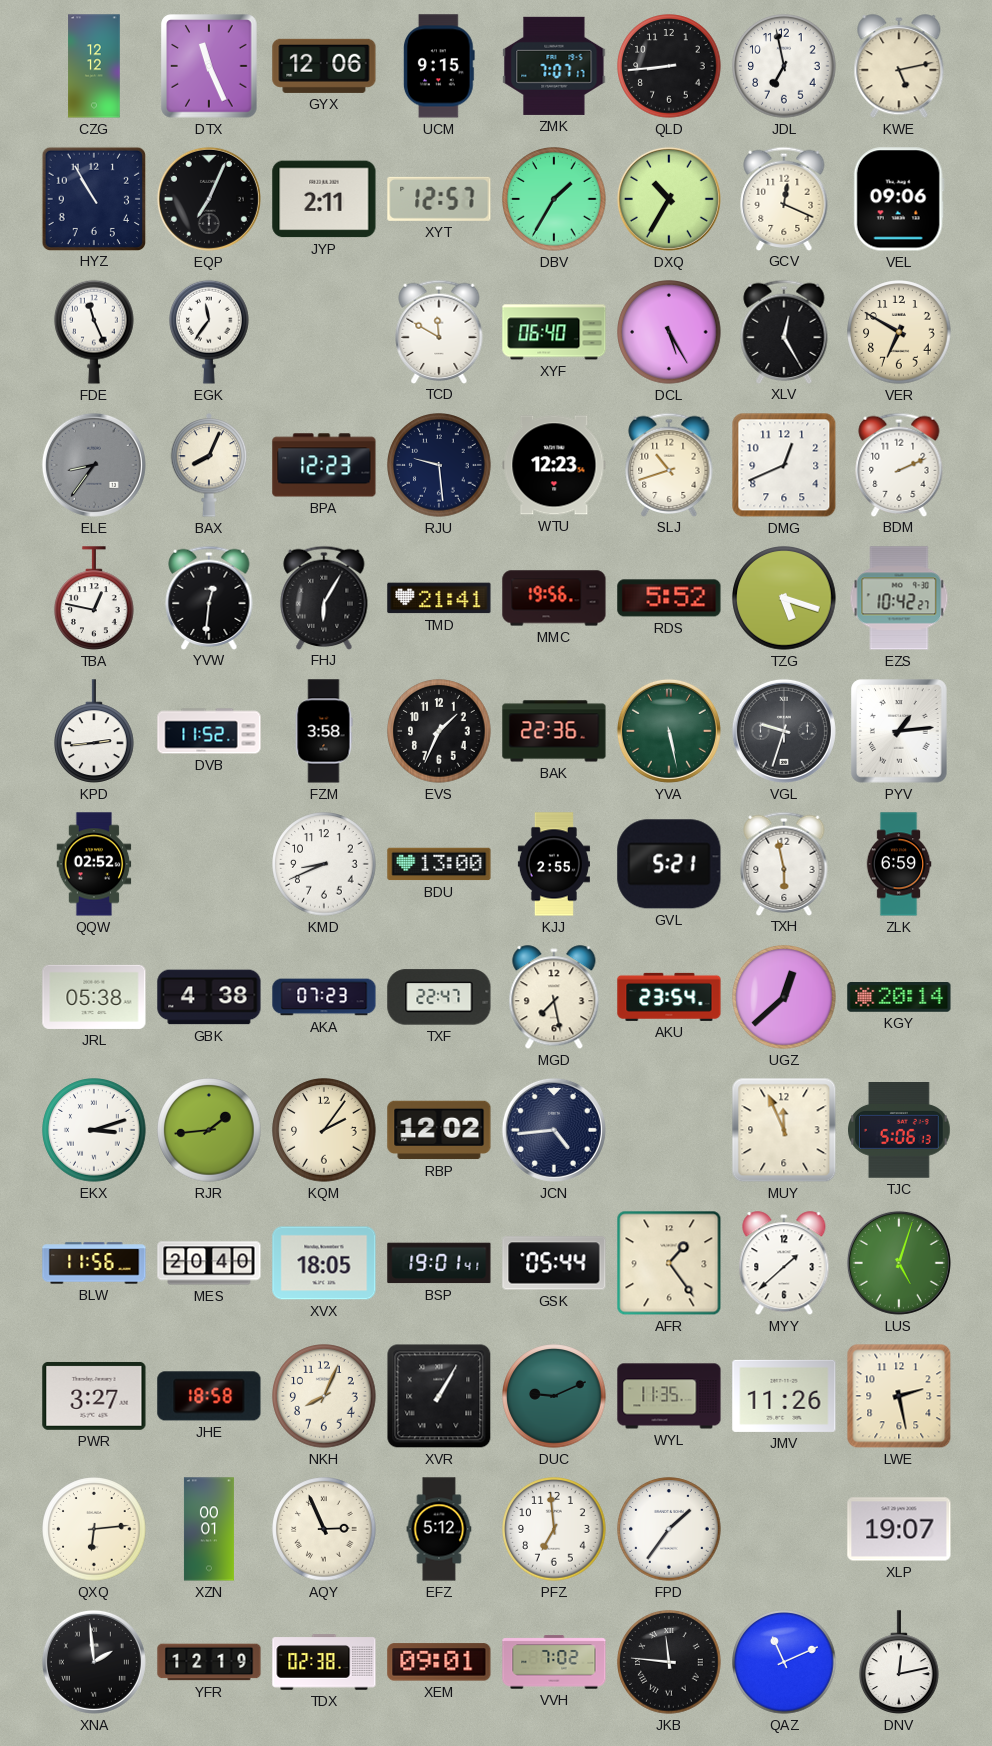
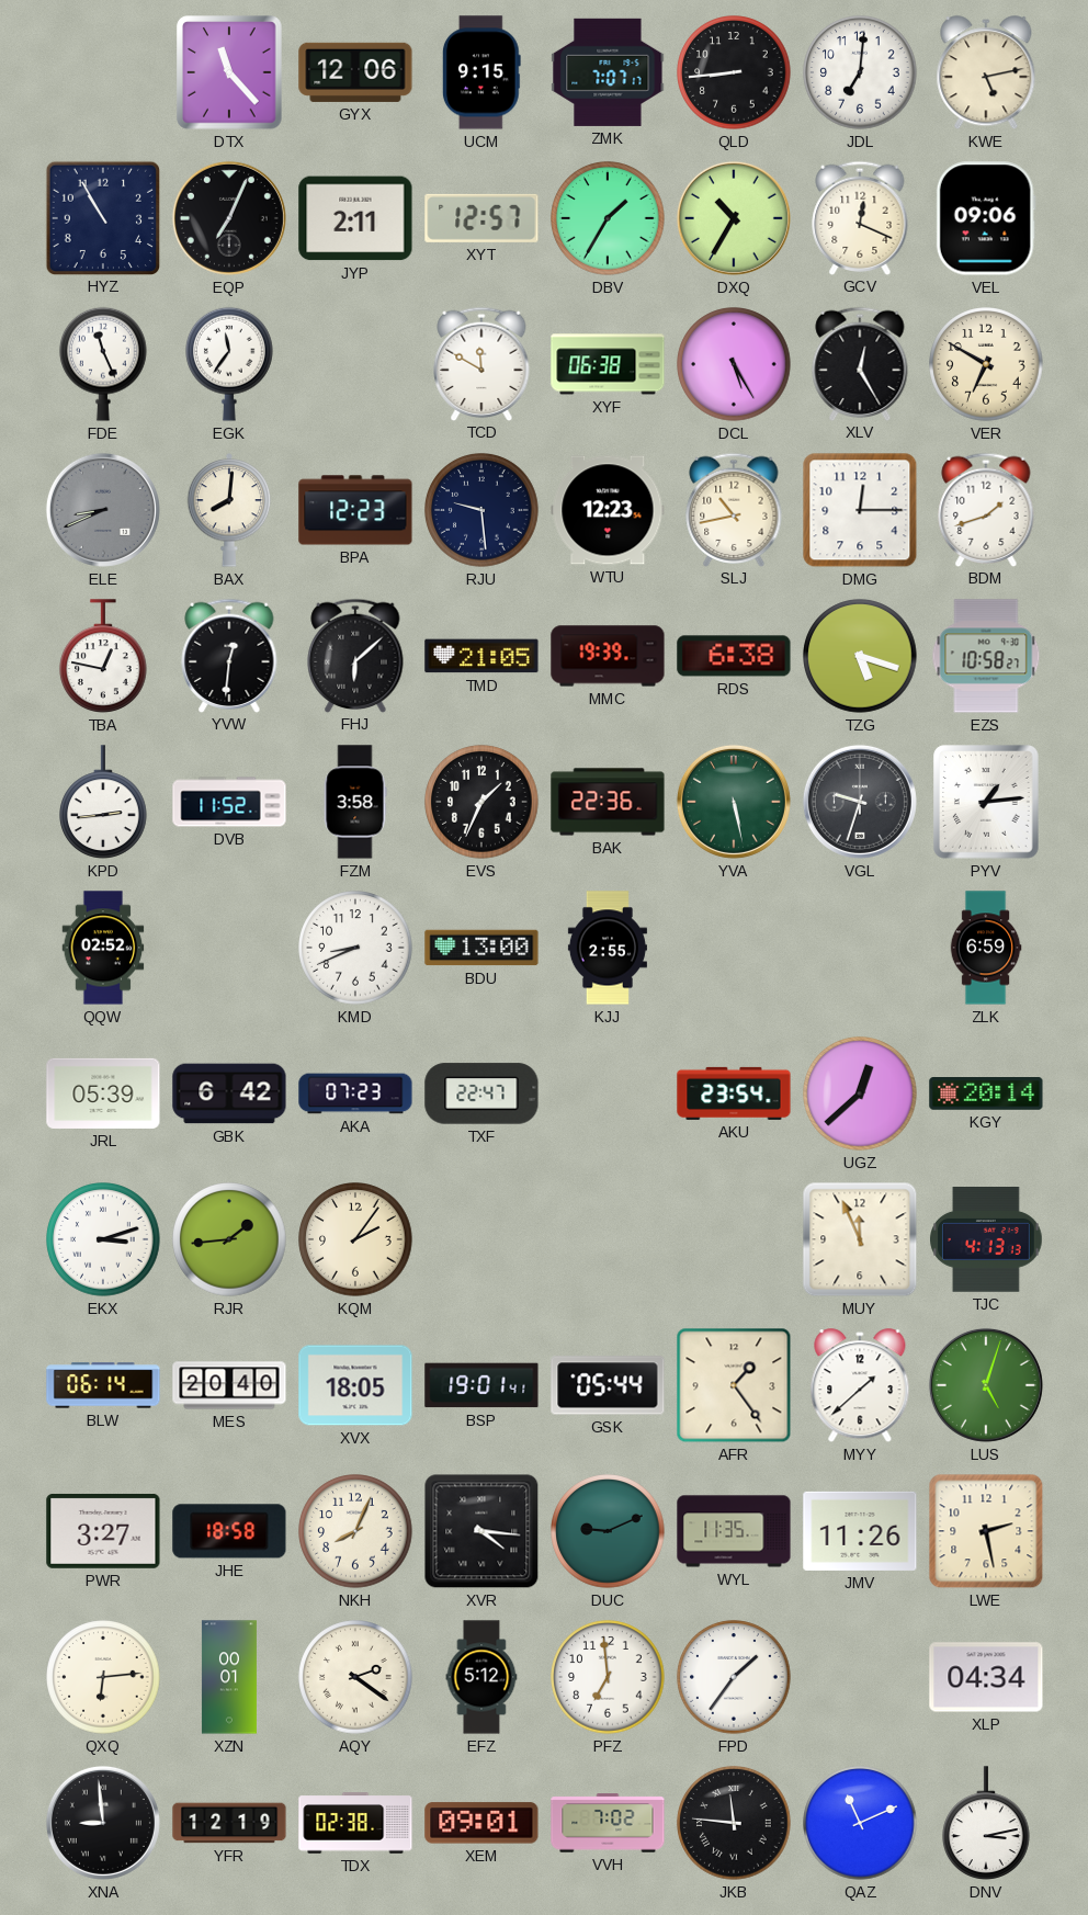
CZG: 12:12 -> none (94, 66)
DTX: 11:26 -> 11:23 (229, 72)
JDL: 6:58 -> 7:01 (860, 72)
XYF: 06:40 -> 06:38 (608, 364)
ELE: 8:36 -> 8:41 (103, 510)
BAX: 8:04 -> 8:01 (229, 510)
SLJ: 10:42 -> 10:43 (734, 509)
DMG: 12:41 -> 12:15 (860, 510)
BDM: 2:11 -> 1:42 (986, 509)
FHJ: 6:05 -> 6:08 (355, 655)
TMD: 21:41 -> 21:05 (481, 656)
MMC: 19:56 -> 19:39 (608, 656)
RDS: 5:52 -> 6:38 (734, 656)
EZS: 10:42 -> 10:58 (986, 656)
GVL: 5:21 -> none (669, 864)
TXH: 5:58 -> none (784, 863)
JRL: 05:38 -> 05:39 (103, 1094)
GBK: 4:38 -> 6:42 (229, 1094)
MGD: 7:28 -> none (554, 998)
RBP: 12:02 -> none (439, 1130)
JCN: 4:44 -> none (554, 1130)
TJC: 5:06 -> 4:13 (987, 1240)
BLW: 11:56 -> 06:14 (103, 1385)
XVR: 1:05 -> 4:16 (481, 1531)
AQY: 2:56 -> 2:21 (355, 1677)
XLP: 19:07 -> 04:34 (986, 1677)
XNA: 1:59 -> 8:59 (103, 1823)
DNV: 12:13 -> 3:13 (987, 1823)
